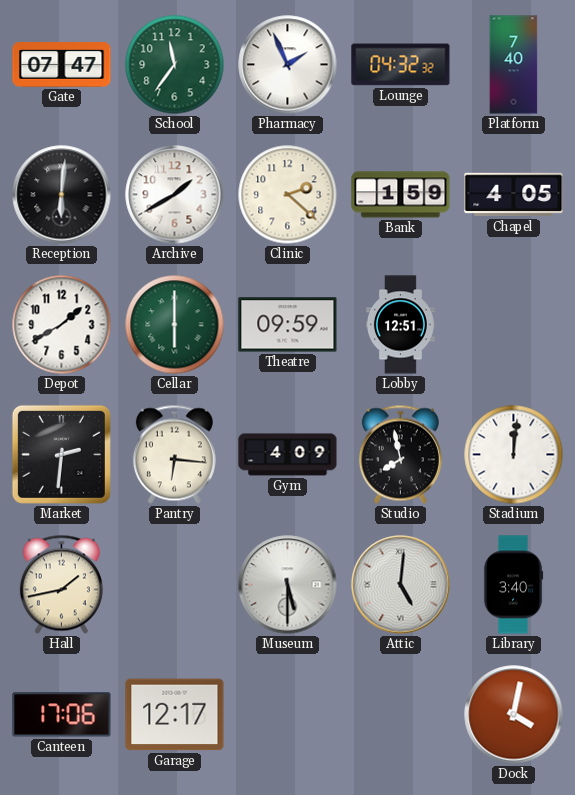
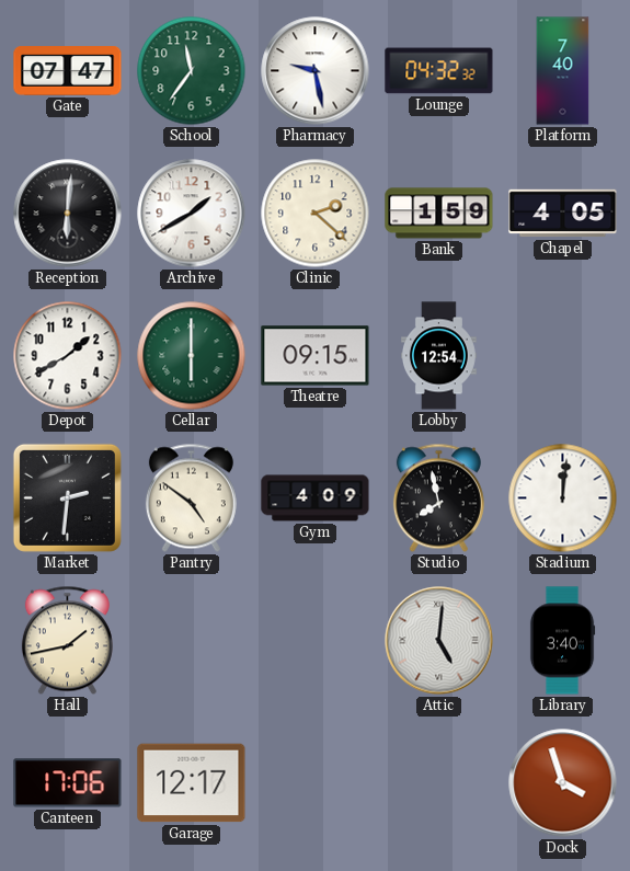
Pharmacy: 1:56 -> 9:28 (316, 71)
Theatre: 09:59 -> 09:15 (316, 356)
Lobby: 12:51 -> 12:54 (438, 356)
Pantry: 6:16 -> 4:51 (191, 498)
Museum: 5:30 -> none (288, 585)
Dock: 4:02 -> 3:57 (563, 783)
